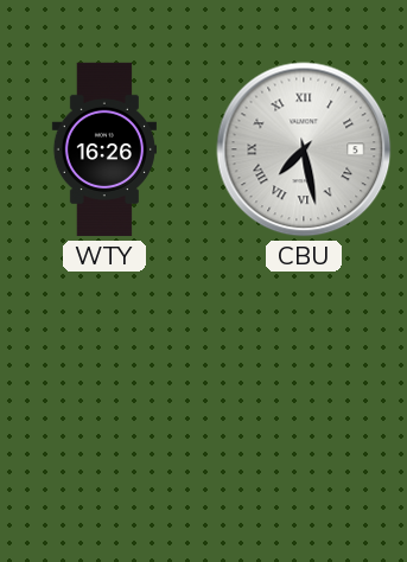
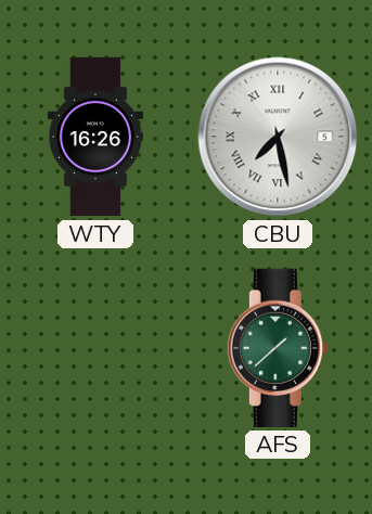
AFS: none -> 1:38 (278, 348)
